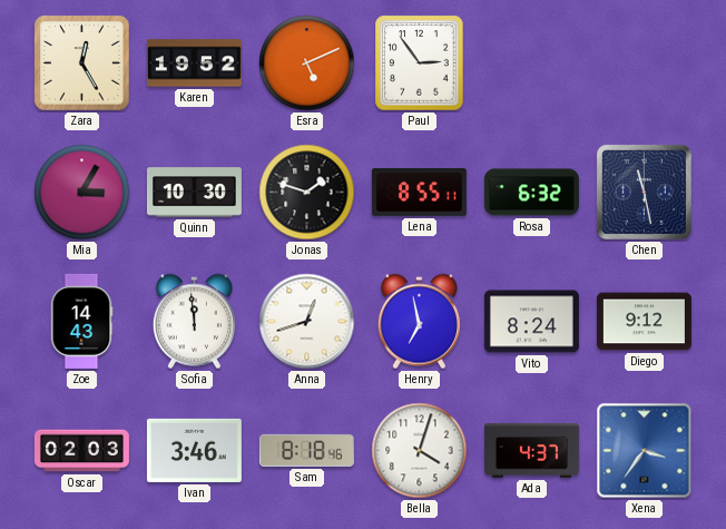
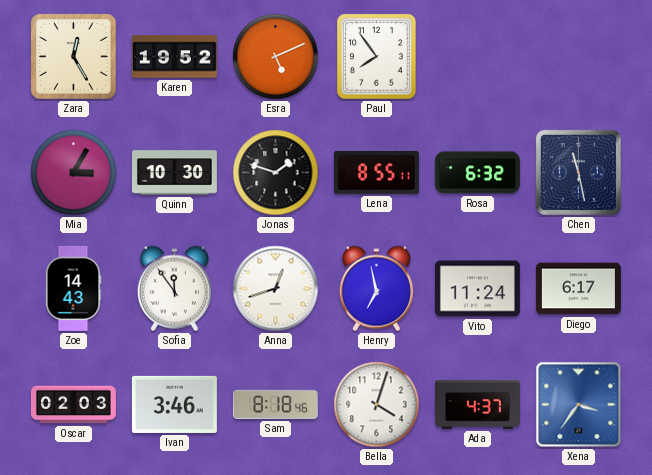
Paul: 2:54 -> 7:54 (377, 57)
Sofia: 11:59 -> 11:54 (174, 289)
Vito: 8:24 -> 11:24 (477, 289)
Diego: 9:12 -> 6:17 (578, 289)
